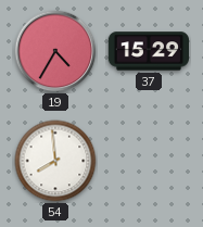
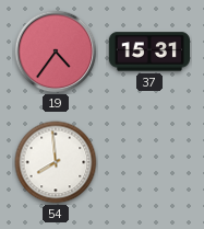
19: 4:35 -> 4:36 (56, 51)
37: 15:29 -> 15:31 (148, 51)
